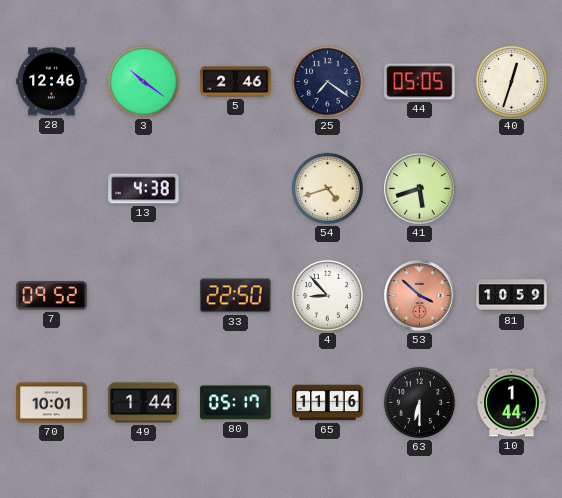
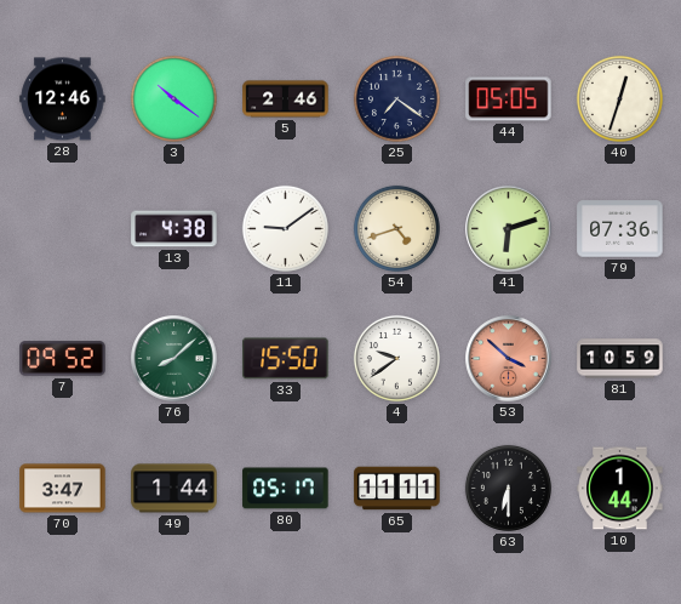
11: none -> 9:09 (285, 228)
41: 5:42 -> 6:12 (509, 229)
79: none -> 07:36 (620, 229)
76: none -> 8:08 (174, 359)
33: 22:50 -> 15:50 (286, 359)
4: 8:53 -> 9:39 (396, 358)
70: 10:01 -> 3:47 (63, 489)
65: 11:16 -> 11:11 (397, 489)
